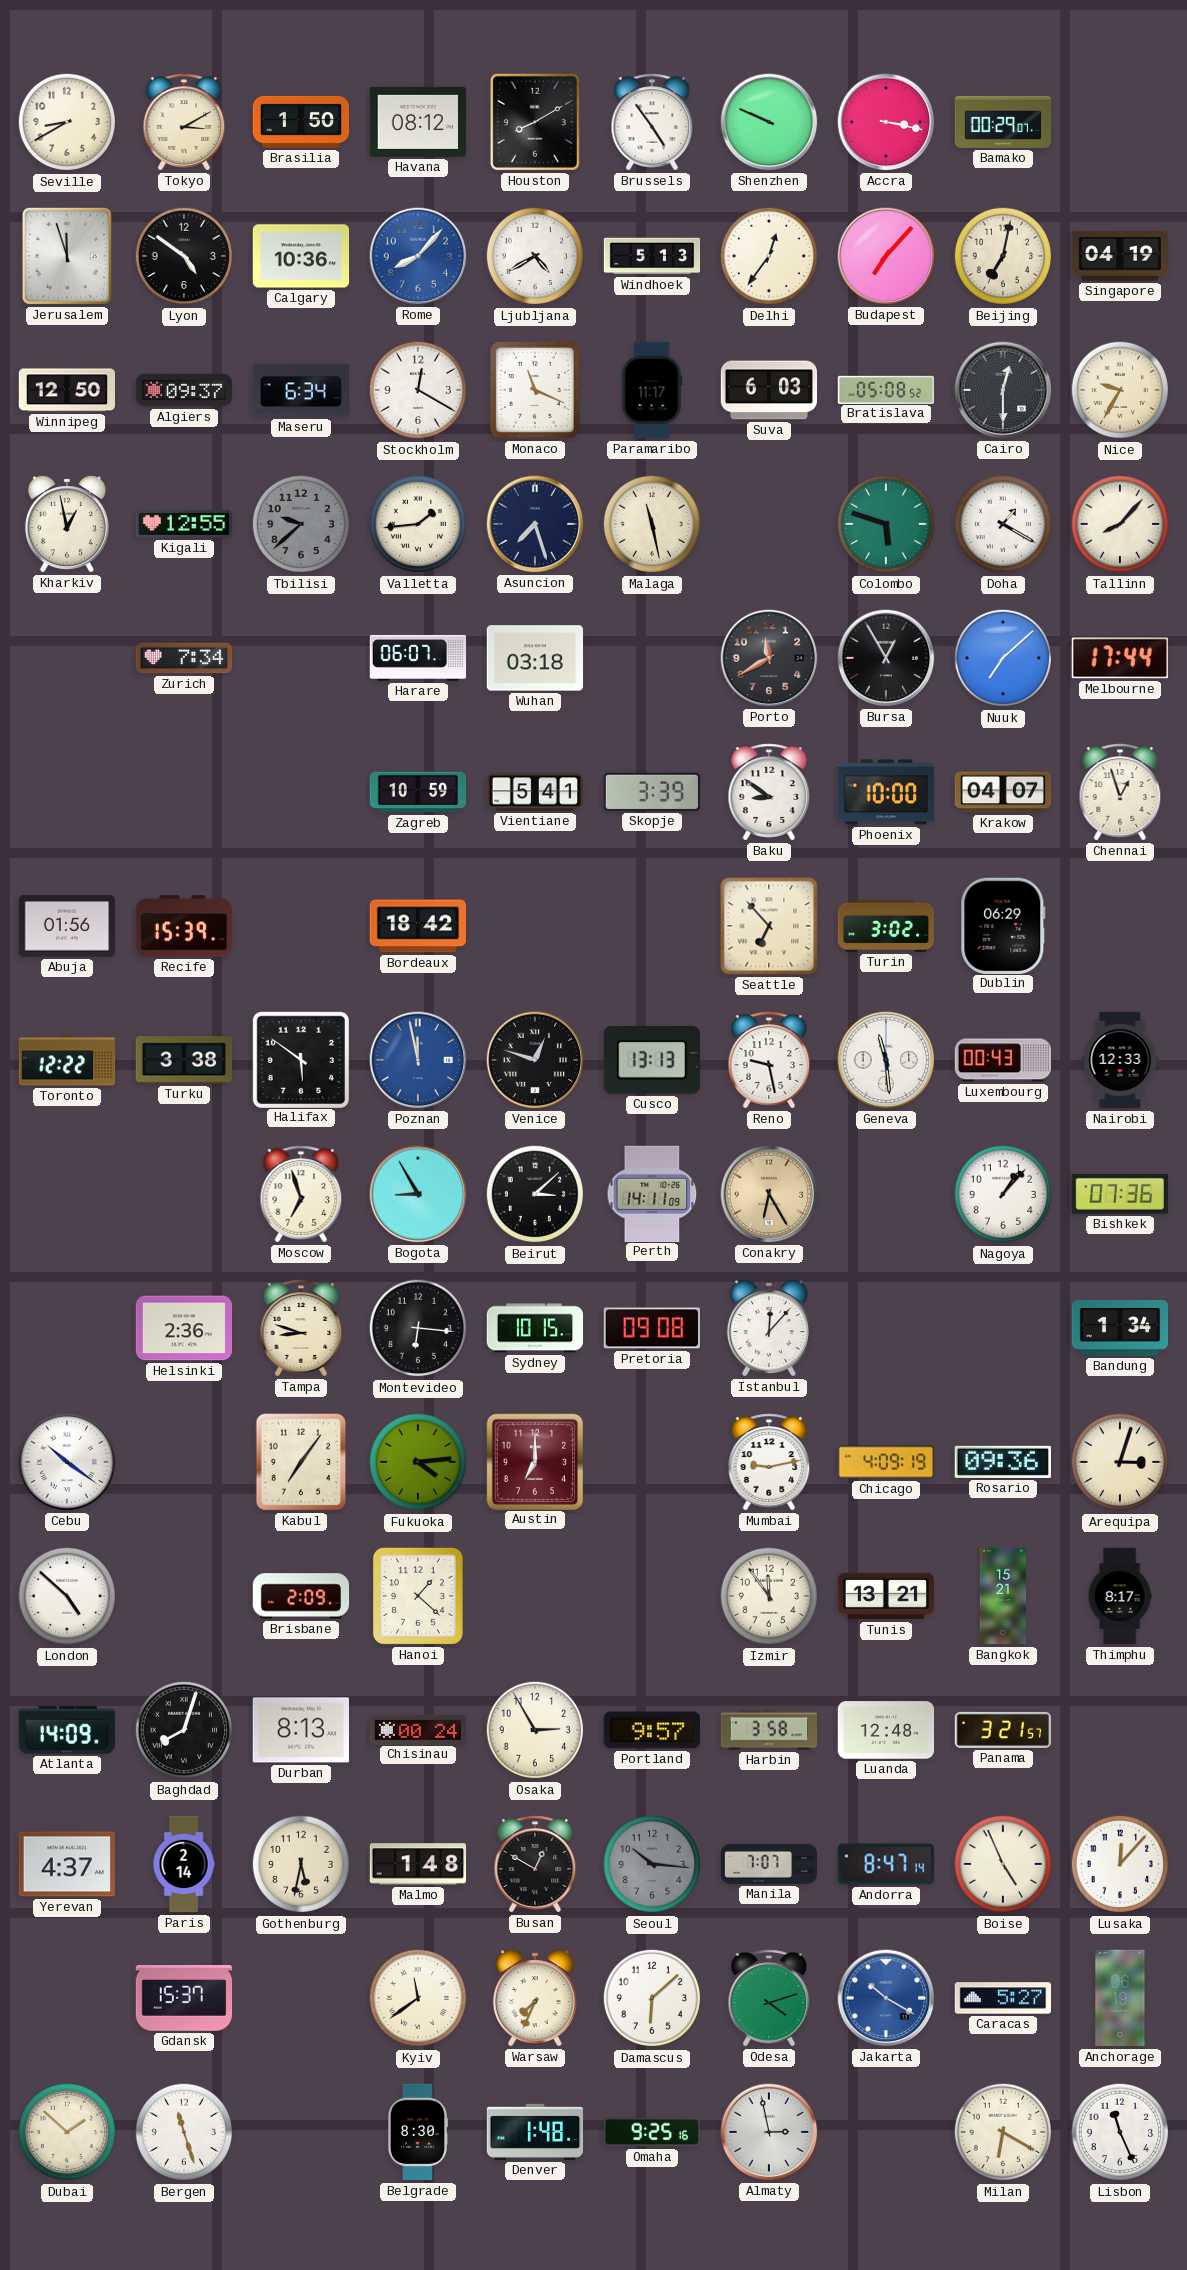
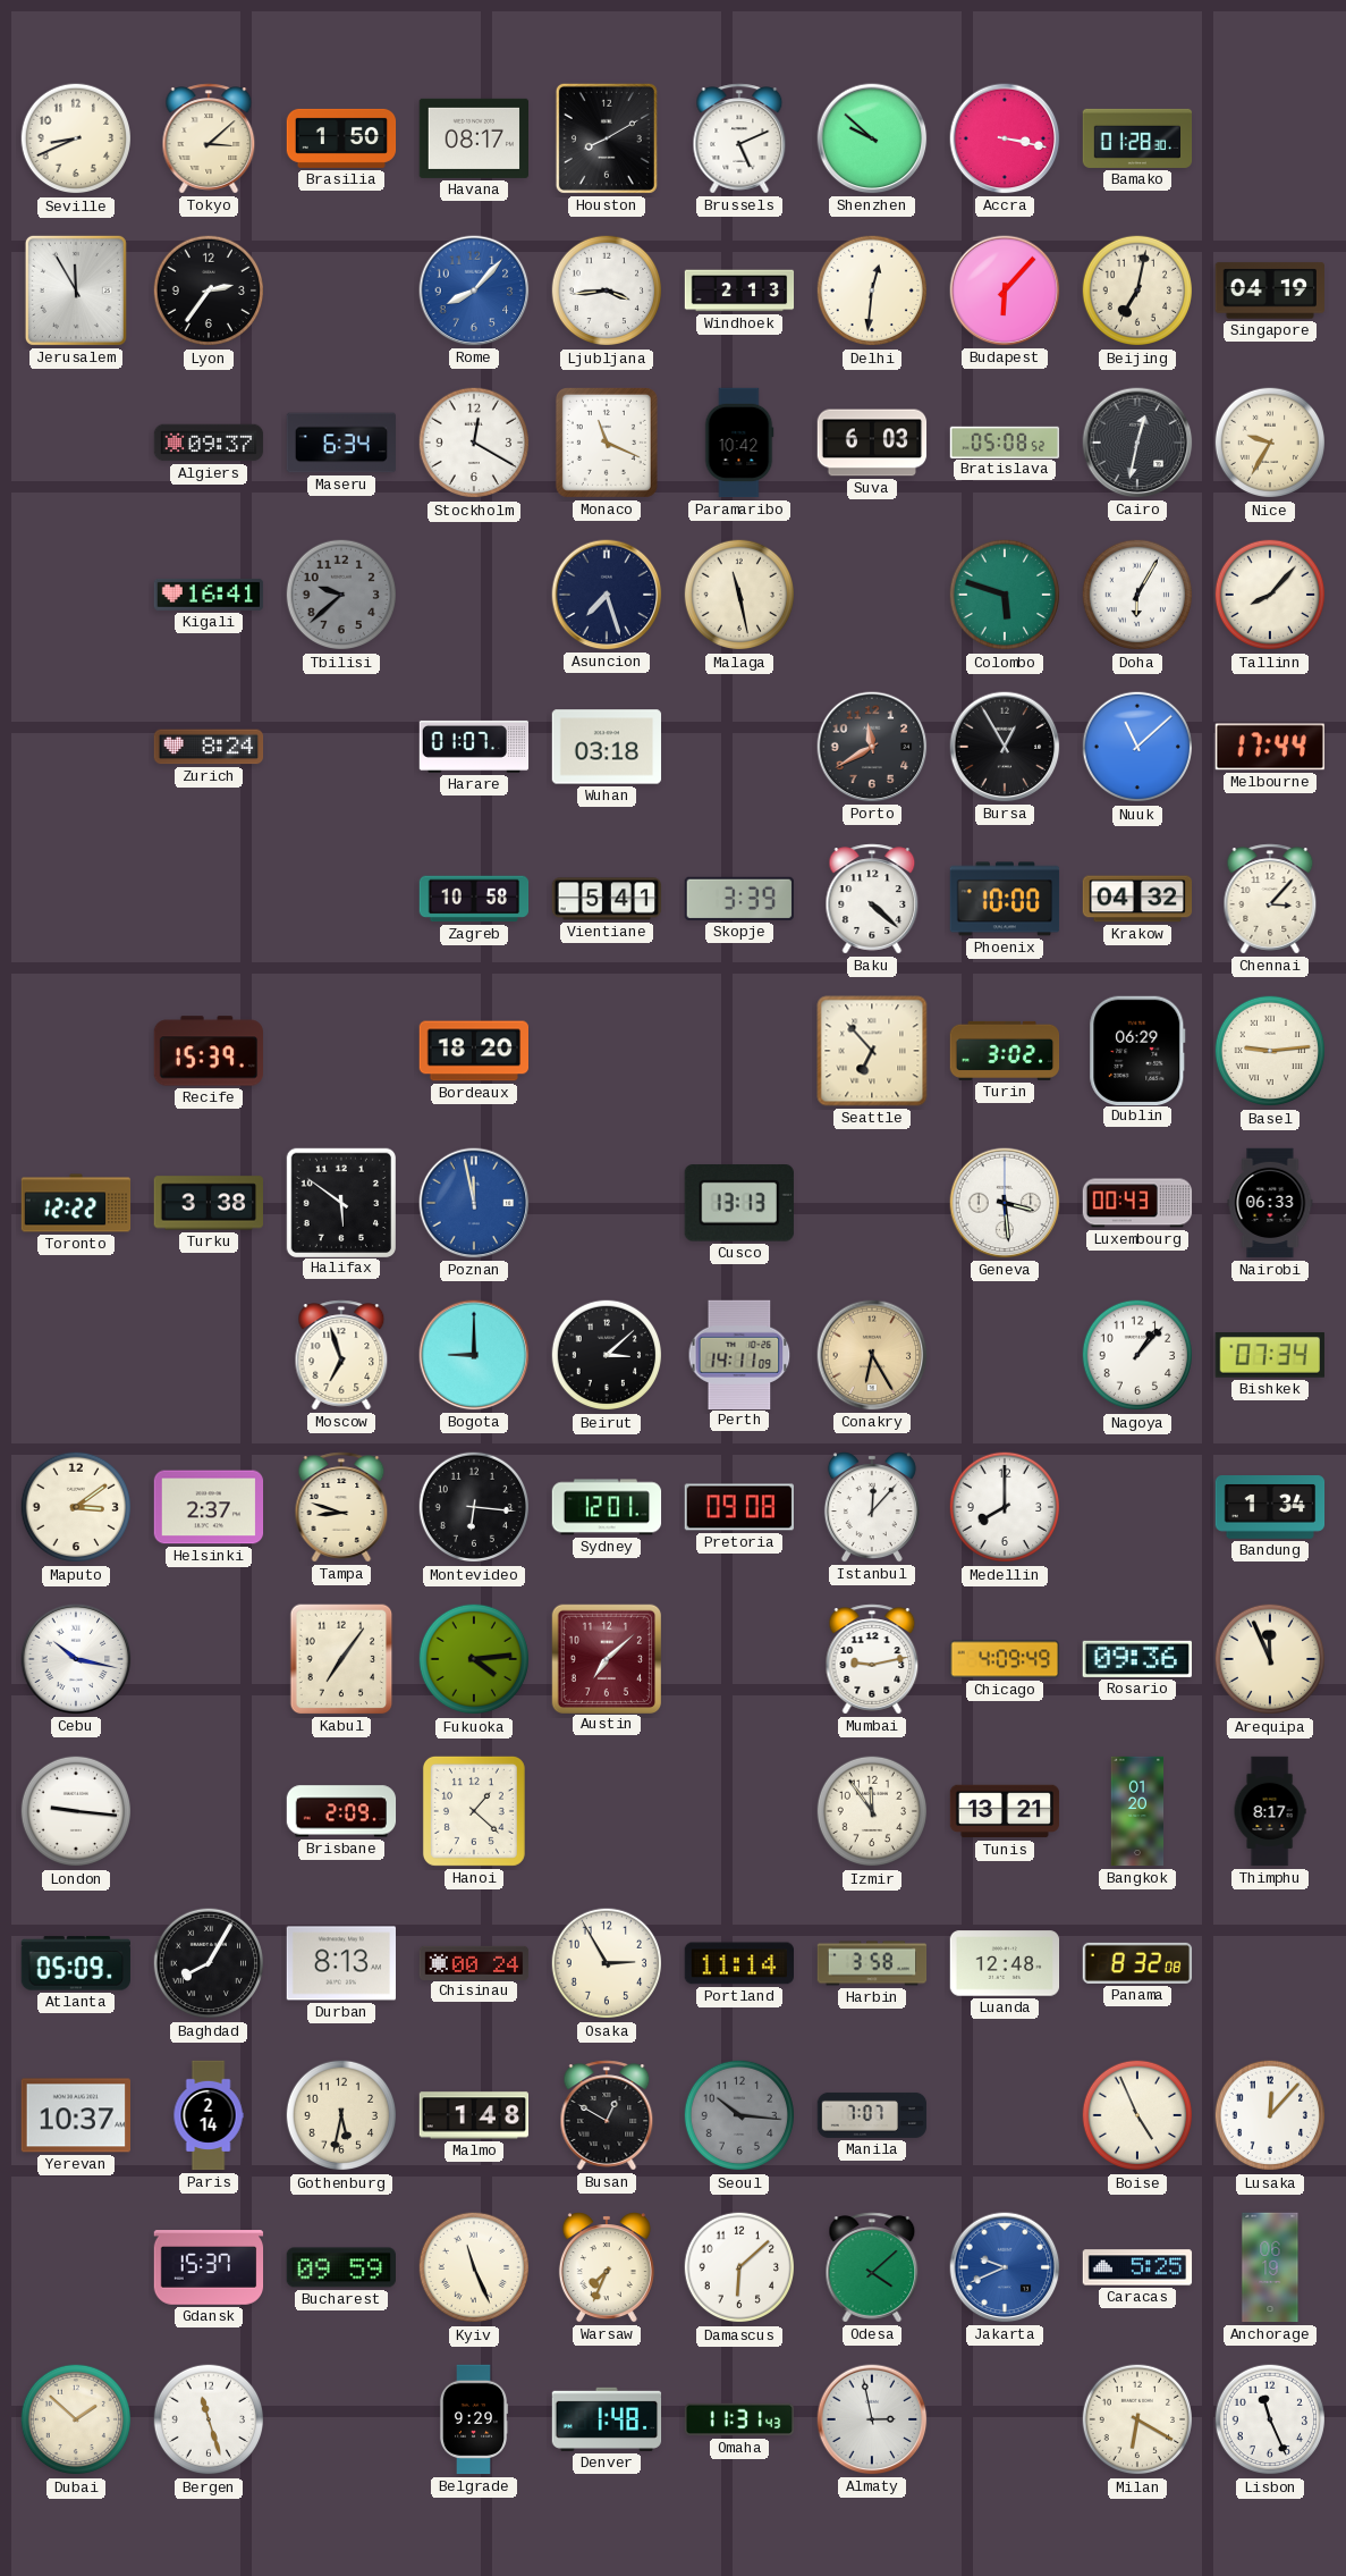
Seville: 8:40 -> 8:41 (76, 138)
Tokyo: 3:10 -> 3:08 (209, 138)
Havana: 08:12 -> 08:17 (473, 138)
Brussels: 4:54 -> 5:11 (739, 138)
Shenzhen: 9:49 -> 9:52 (872, 138)
Bamako: 00:29 -> 01:28 (1137, 138)
Jerusalem: 11:57 -> 11:55 (76, 291)
Lyon: 4:51 -> 2:36 (209, 291)
Calgary: 10:36 -> none (301, 256)
Ljubljana: 4:40 -> 3:44 (607, 291)
Windhoek: 5:13 -> 2:13 (739, 291)
Delhi: 12:36 -> 12:31 (872, 291)
Budapest: 7:07 -> 6:07 (1005, 291)
Winnipeg: 12:50 -> none (67, 390)
Paramaribo: 11:17 -> 10:42 (739, 443)
Cairo: 12:30 -> 12:32 (1137, 443)
Kharkiv: 12:58 -> none (67, 524)
Kigali: 12:55 -> 16:41 (209, 595)
Valletta: 1:44 -> none (418, 524)
Doha: 1:20 -> 6:05 (1137, 595)
Zurich: 7:34 -> 8:24 (209, 747)
Harare: 06:07 -> 01:07 (474, 747)
Nuuk: 7:08 -> 11:08 (1137, 747)
Zagreb: 10:59 -> 10:58 (474, 899)
Baku: 8:51 -> 4:22 (872, 899)
Krakow: 04:07 -> 04:32 (1137, 899)
Chennai: 12:57 -> 3:07 (1270, 899)
Abuja: 01:56 -> none (66, 926)
Bordeaux: 18:42 -> 18:20 (473, 1051)
Basel: none -> 9:14 (1270, 1051)
Venice: 12:48 -> none (535, 1060)
Reno: 9:28 -> none (769, 1060)
Geneva: 11:29 -> 3:29 (1005, 1203)
Nairobi: 12:33 -> 06:33 (1270, 1203)
Bogota: 8:55 -> 9:00 (474, 1355)
Bishkek: 07:36 -> 07:34 (1270, 1356)
Maputo: none -> 3:09 (76, 1507)
Helsinki: 2:36 -> 2:37 (209, 1507)
Sydney: 10:15 -> 12:01 (607, 1507)
Medellin: none -> 8:00 (1005, 1507)
Cebu: 10:21 -> 10:17 (76, 1659)
Austin: 7:00 -> 7:08 (606, 1658)
Chicago: 4:09:19 -> 4:09:49 (1005, 1659)
Arequipa: 3:03 -> 11:56 (1270, 1659)
London: 4:52 -> 9:16 (76, 1811)
Bangkok: 15:21 -> 01:20 (1137, 1811)
Atlanta: 14:09 -> 05:09 (75, 1963)
Baghdad: 8:03 -> 8:05 (209, 1963)
Portland: 9:57 -> 11:14 (738, 1963)
Panama: 3:21 -> 8:32 (1137, 1963)
Yerevan: 4:37 -> 10:37 (75, 2115)
Andorra: 8:47 -> none (886, 1864)
Bucharest: none -> 09:59 (340, 2267)
Kyiv: 11:39 -> 11:26 (474, 2267)
Odesa: 4:12 -> 4:08 (872, 2267)
Jakarta: 10:20 -> 9:41 (1005, 2267)
Caracas: 5:27 -> 5:25 (1137, 2267)
Belgrade: 8:30 -> 9:29 (474, 2419)
Omaha: 9:25 -> 11:31 (739, 2419)
